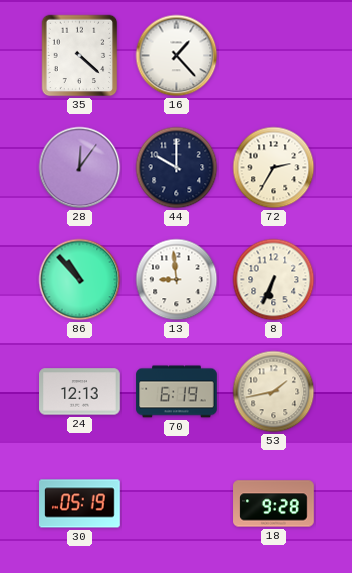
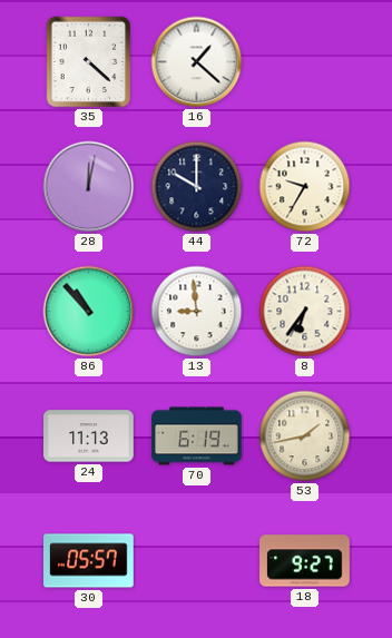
16: 1:23 -> 1:22 (197, 62)
28: 12:06 -> 12:02 (89, 187)
72: 2:35 -> 9:35 (305, 187)
8: 6:34 -> 6:36 (305, 312)
24: 12:13 -> 11:13 (89, 436)
30: 05:19 -> 05:57 (89, 561)
18: 9:28 -> 9:27 (305, 561)
